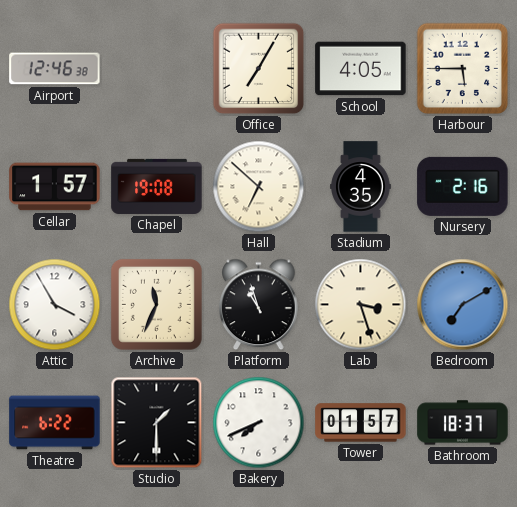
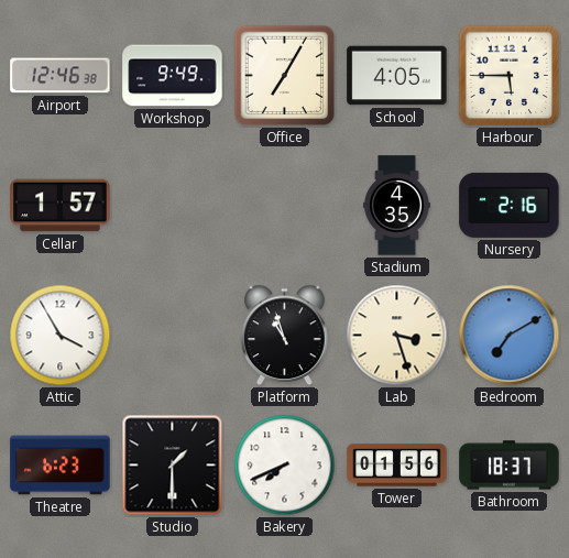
Workshop: none -> 9:49 (173, 76)
Chapel: 19:08 -> none (157, 186)
Hall: 6:52 -> none (259, 187)
Archive: 11:34 -> none (156, 304)
Theatre: 6:22 -> 6:23 (61, 466)
Tower: 01:57 -> 01:56 (397, 466)
